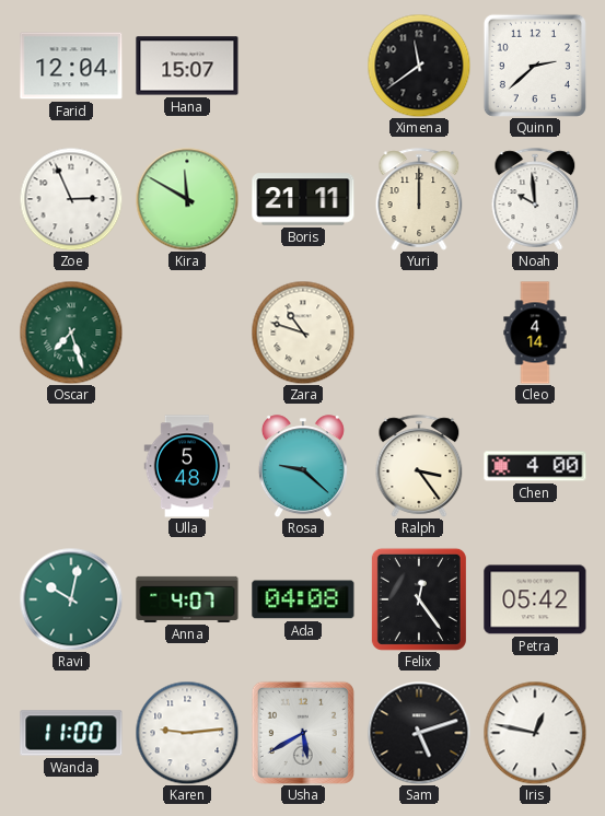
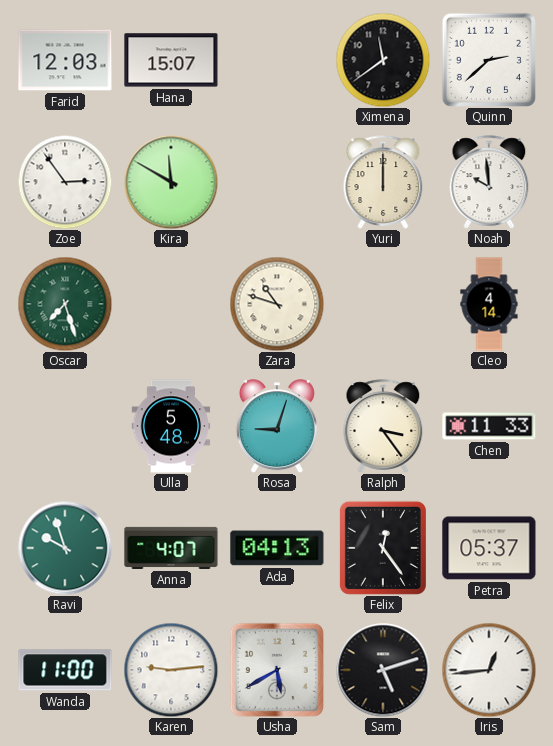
Farid: 12:04 -> 12:03 (65, 60)
Zoe: 2:56 -> 2:54 (65, 182)
Boris: 21:11 -> none (303, 199)
Rosa: 9:22 -> 9:03 (277, 426)
Chen: 4:00 -> 11:33 (489, 426)
Ravi: 10:02 -> 9:57 (65, 548)
Ada: 04:08 -> 04:13 (277, 548)
Petra: 05:42 -> 05:37 (489, 548)
Iris: 12:47 -> 12:44 (489, 670)
